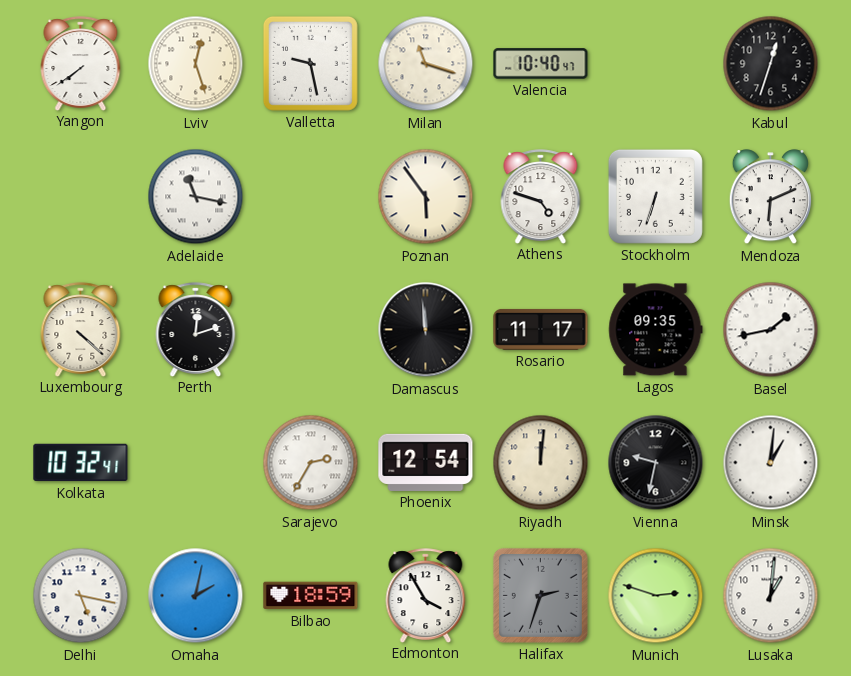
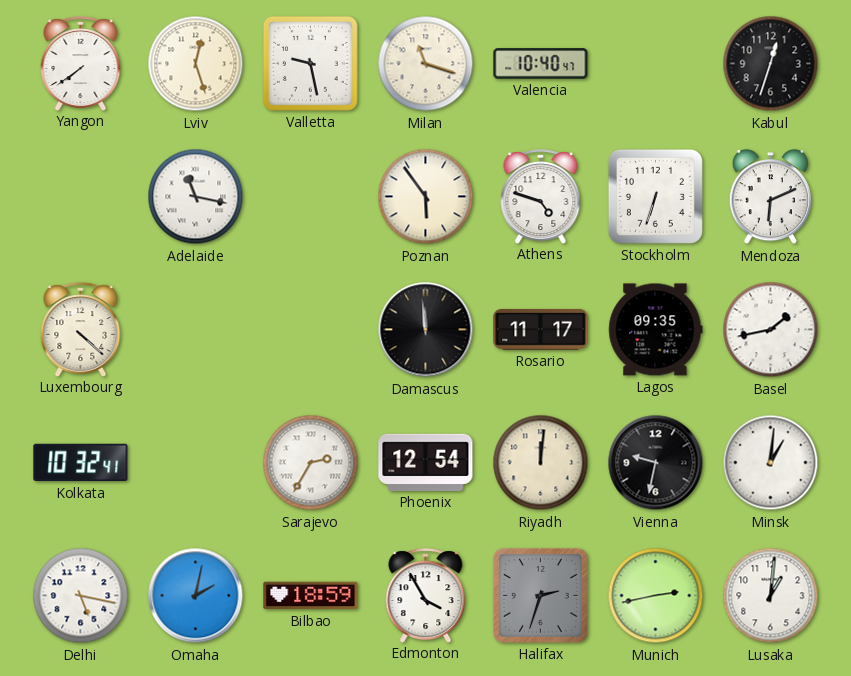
Perth: 12:12 -> none (196, 329)
Munich: 2:48 -> 2:43 (656, 596)
